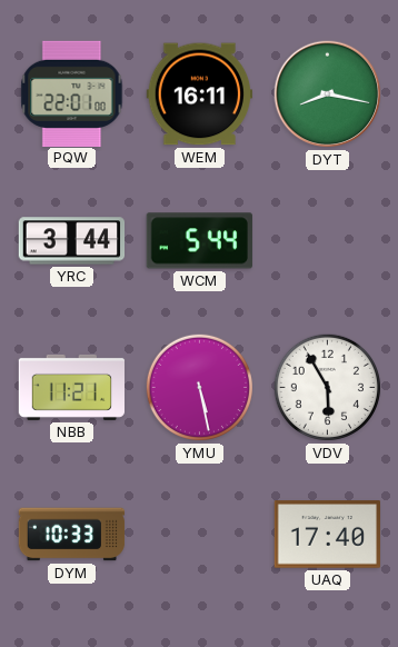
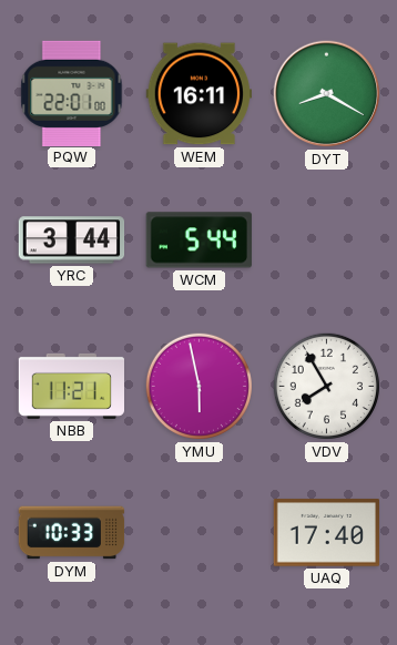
DYT: 8:17 -> 8:20 (327, 94)
YMU: 5:28 -> 5:58 (198, 386)
VDV: 5:55 -> 7:55 (326, 386)
